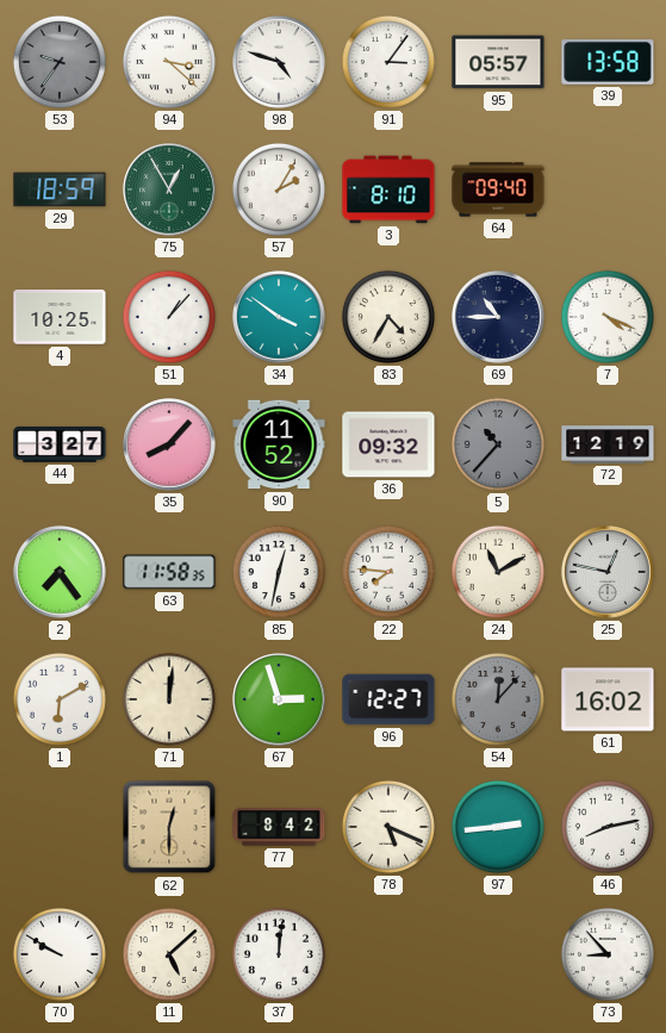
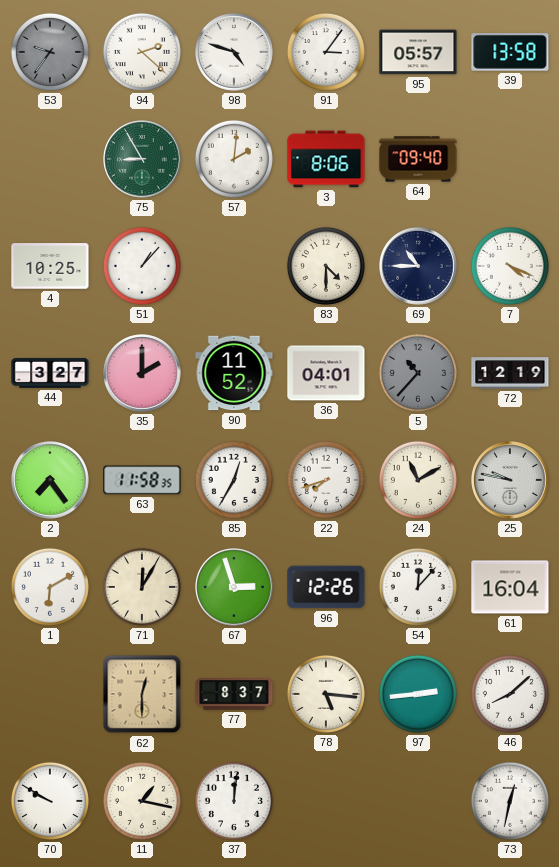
94: 3:22 -> 2:22 (142, 52)
29: 18:59 -> none (60, 189)
75: 12:55 -> 8:55 (142, 159)
57: 2:05 -> 2:01 (234, 159)
3: 8:10 -> 8:06 (326, 159)
34: 3:51 -> none (279, 317)
83: 4:35 -> 4:30 (326, 266)
35: 8:07 -> 2:00 (142, 373)
36: 09:32 -> 04:01 (326, 373)
85: 12:32 -> 12:35 (234, 480)
22: 7:46 -> 7:42 (326, 480)
25: 12:47 -> 9:47 (510, 480)
71: 12:01 -> 12:05 (142, 587)
96: 12:27 -> 12:26 (326, 587)
54 dial: grey -> white (418, 587)
61: 16:02 -> 16:04 (510, 587)
77: 8:42 -> 8:37 (234, 694)
78: 5:19 -> 5:16 (326, 694)
46: 8:13 -> 8:08 (510, 694)
11: 5:08 -> 1:17 (142, 801)
73: 8:53 -> 12:32 (510, 801)
